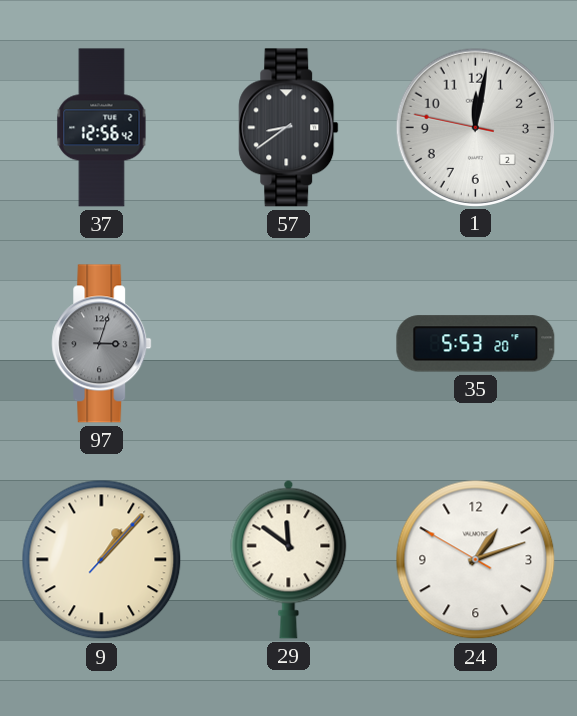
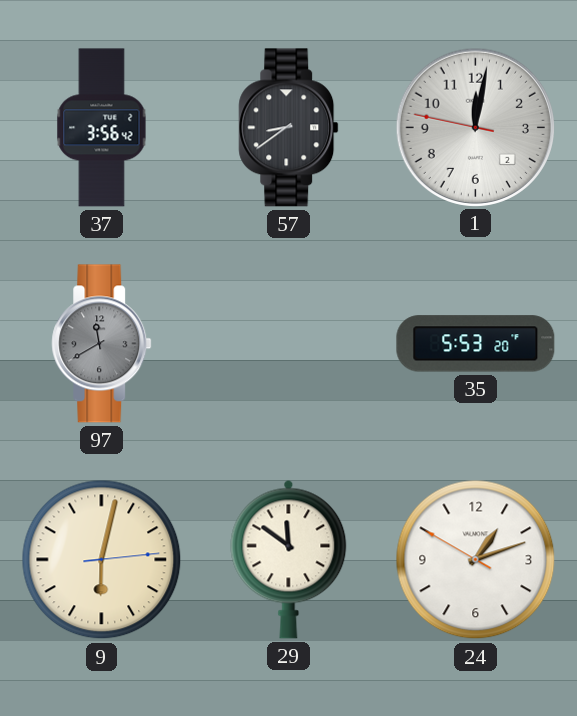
37: 12:56 -> 3:56 (102, 128)
97: 3:03 -> 11:40 (102, 344)
9: 1:07 -> 6:02 (102, 560)
